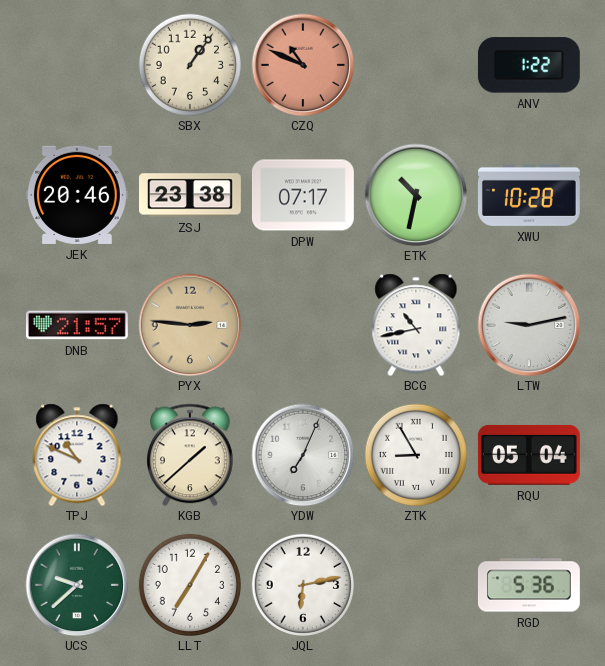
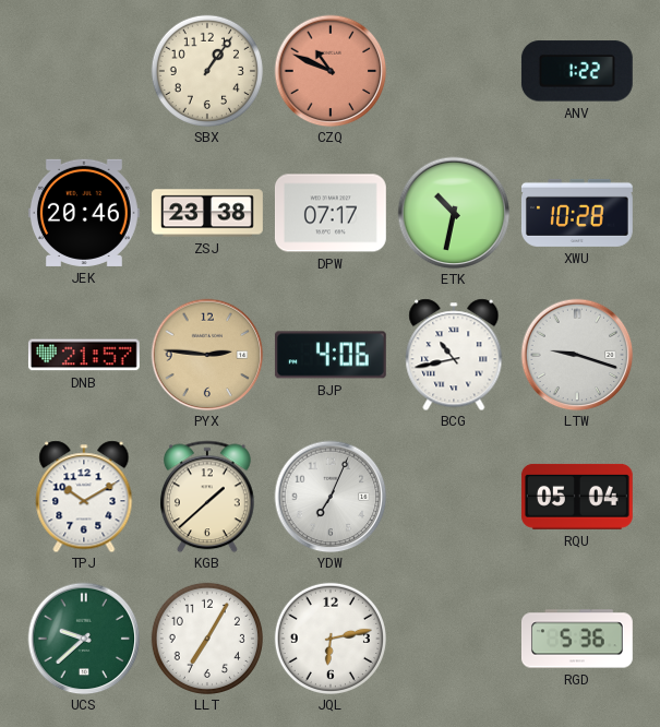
BJP: none -> 4:06 (331, 355)
LTW: 9:13 -> 9:18 (577, 355)
TPJ: 10:49 -> 10:10 (84, 497)
ZTK: 8:55 -> none (416, 455)
